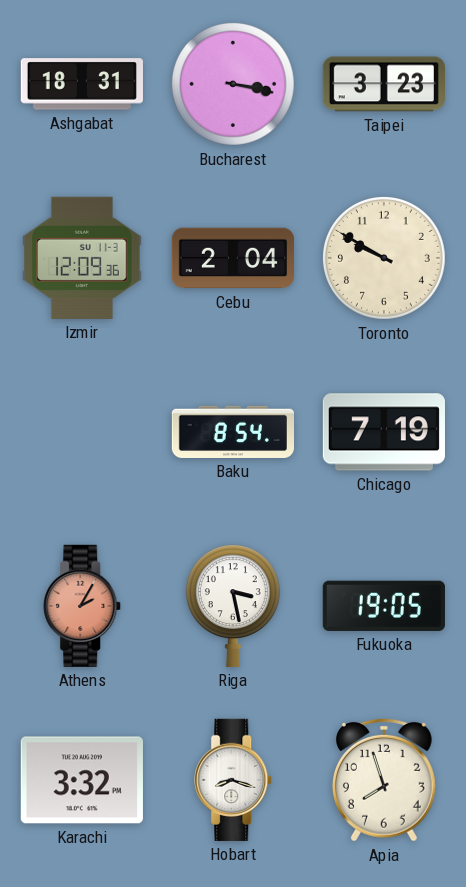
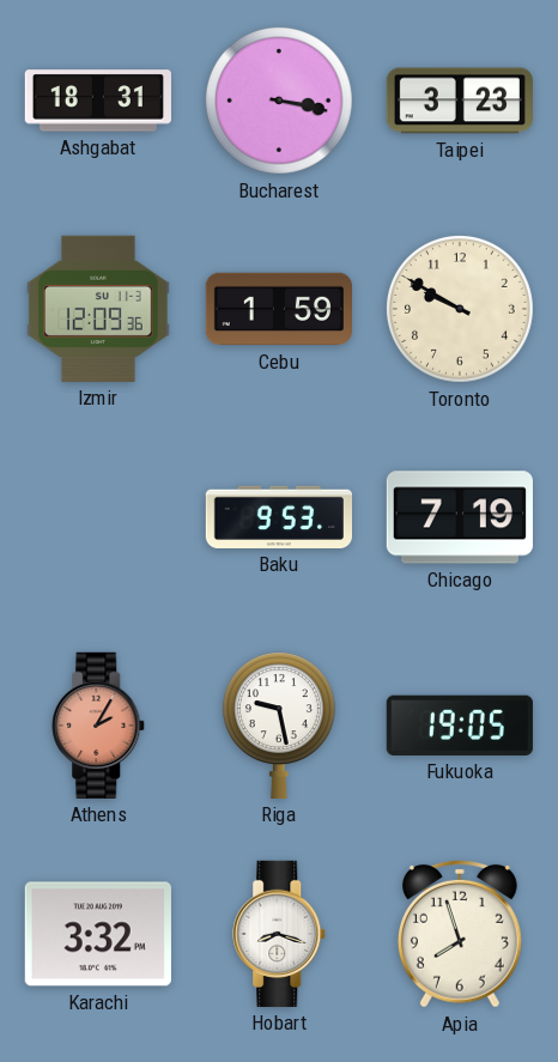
Cebu: 2:04 -> 1:59 (278, 309)
Baku: 8:54 -> 9:53 (278, 517)
Riga: 3:28 -> 9:28 (279, 726)
